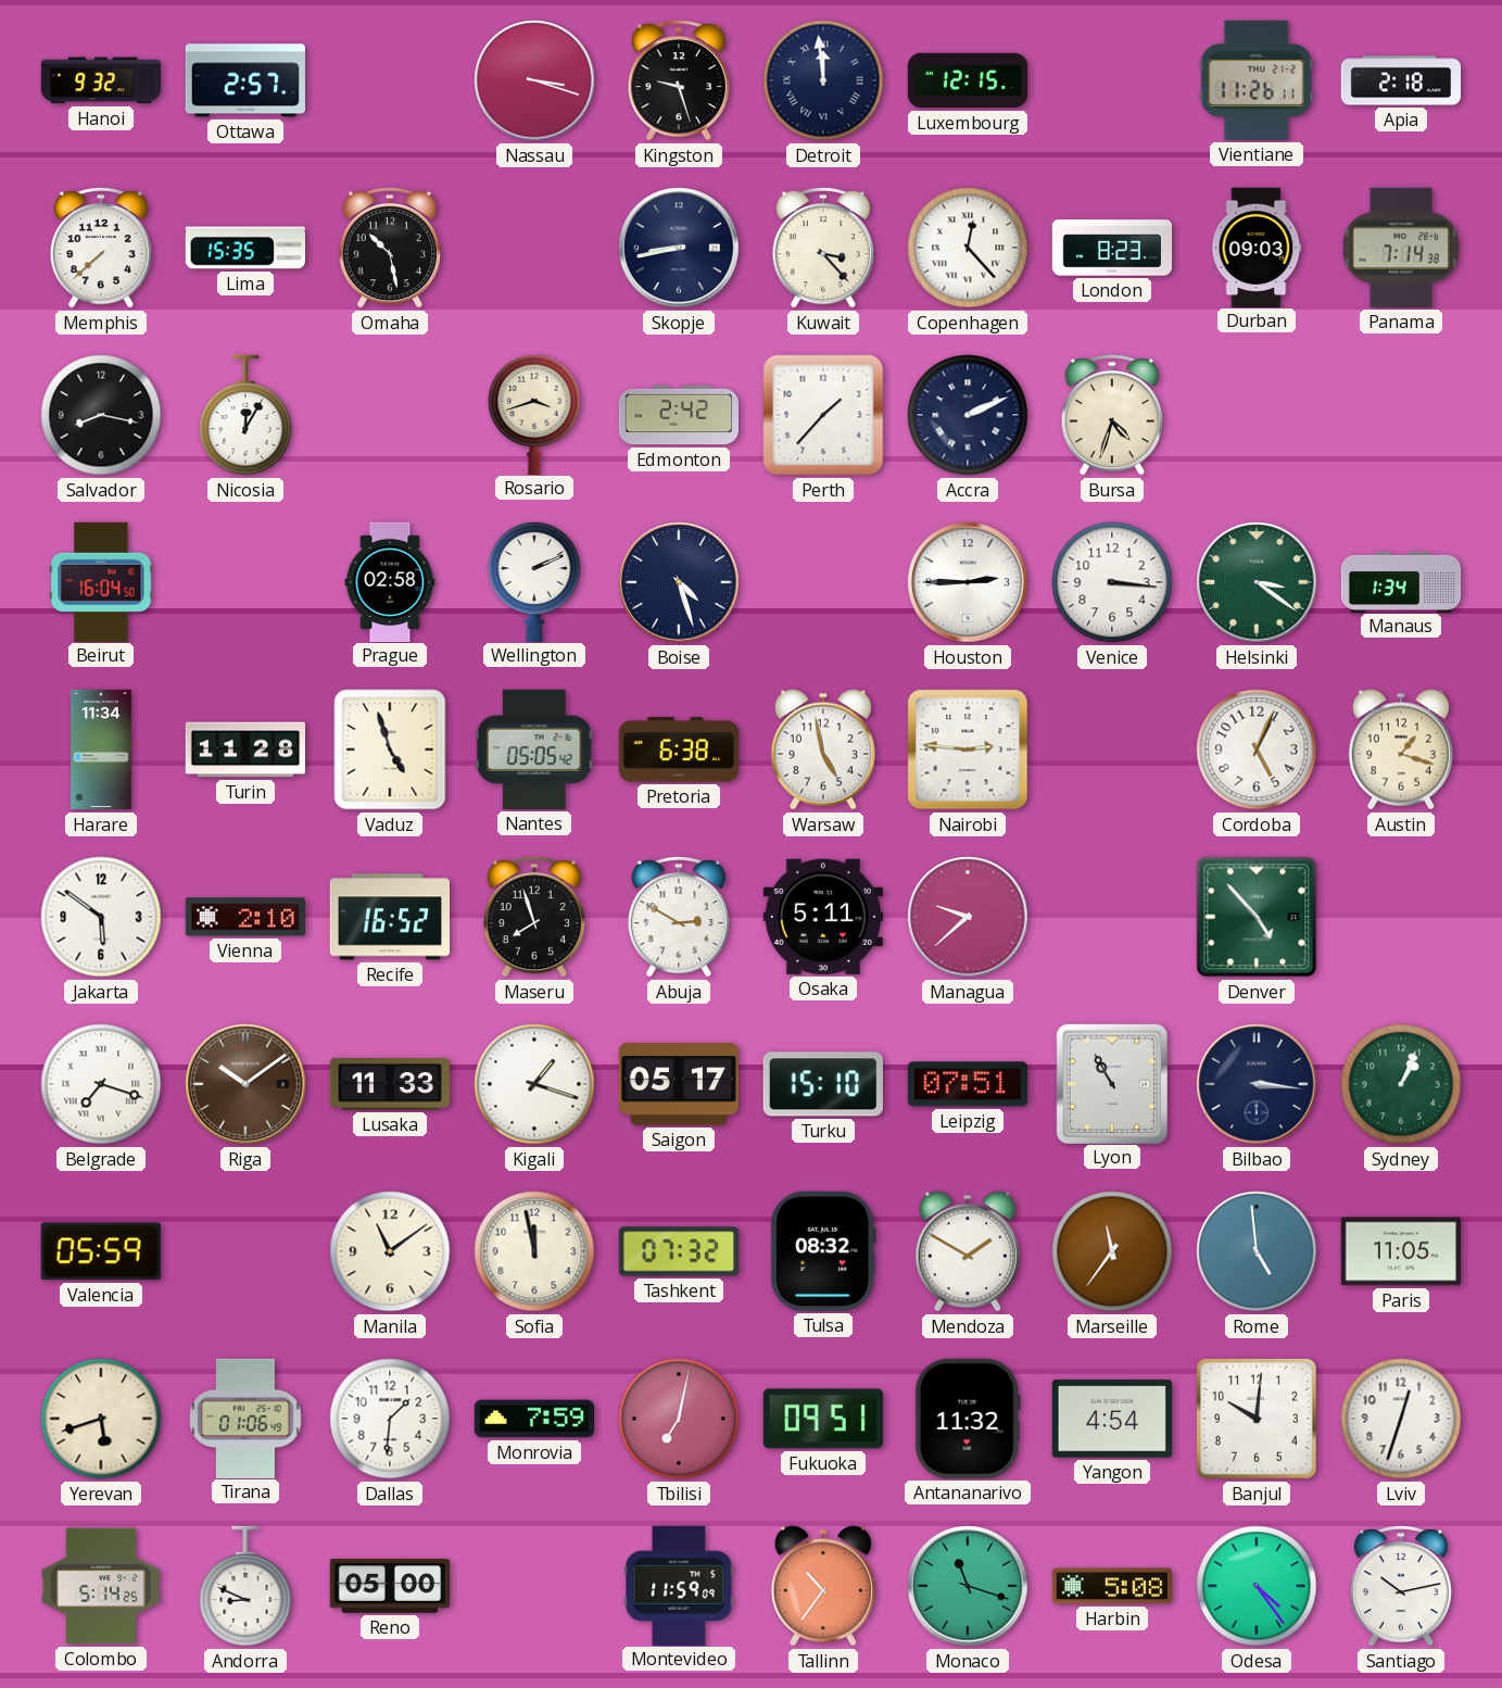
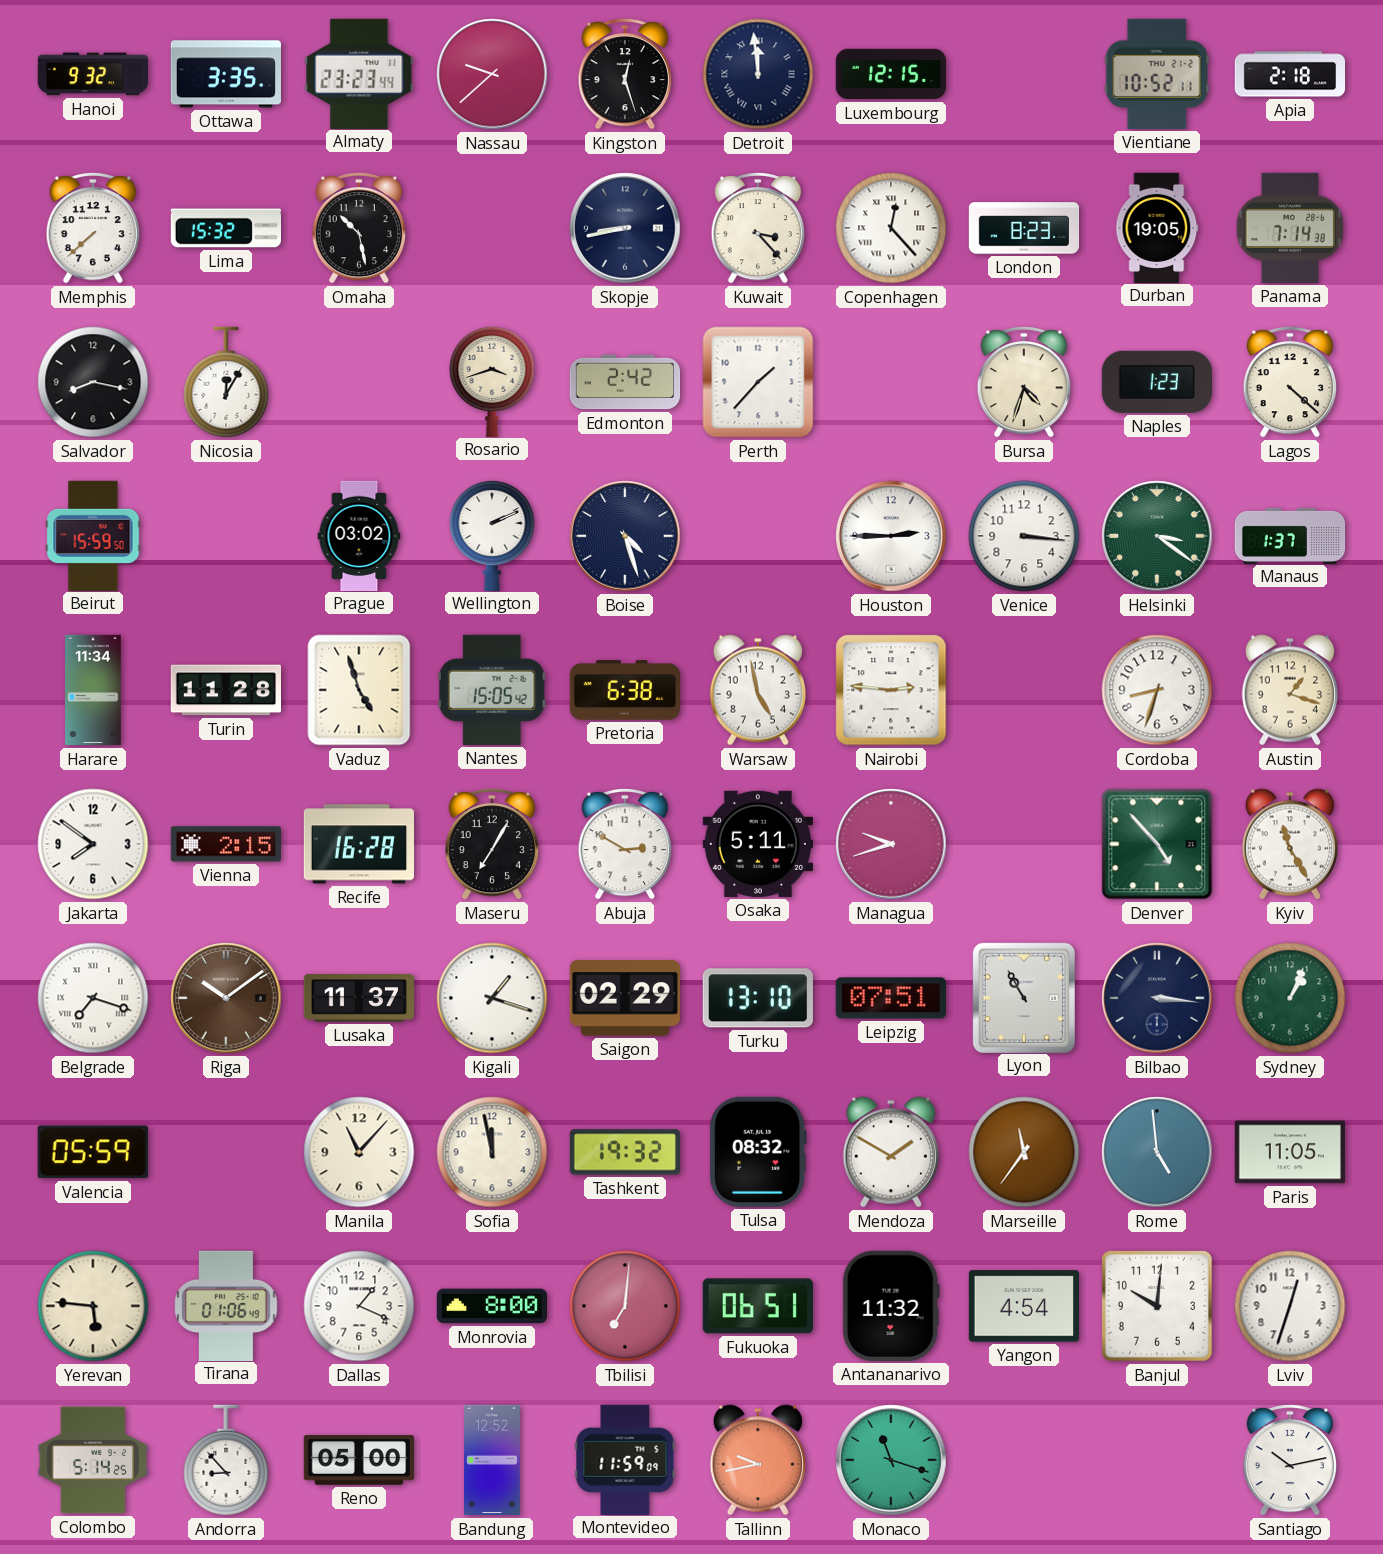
Ottawa: 2:57 -> 3:35 (225, 74)
Almaty: none -> 23:23 (359, 73)
Nassau: 3:18 -> 9:38 (492, 74)
Kingston: 9:27 -> 12:27 (624, 74)
Vientiane: 11:26 -> 10:52 (1157, 74)
Lima: 15:35 -> 15:32 (225, 228)
Durban: 09:03 -> 19:05 (1157, 227)
Accra: 2:11 -> none (968, 415)
Naples: none -> 1:23 (1157, 382)
Lagos: none -> 4:22 (1289, 382)
Beirut: 16:04 -> 15:59 (93, 535)
Prague: 02:58 -> 03:02 (359, 535)
Manaus: 1:34 -> 1:37 (1290, 535)
Nantes: 05:05 -> 15:05 (492, 690)
Cordoba: 5:04 -> 8:33 (1157, 690)
Jakarta: 5:51 -> 7:51 (93, 844)
Vienna: 2:10 -> 2:15 (225, 844)
Recife: 16:52 -> 16:28 (358, 844)
Maseru: 7:57 -> 7:05 (491, 844)
Managua: 9:38 -> 9:42 (891, 844)
Kyiv: none -> 11:25 (1290, 844)
Lusaka: 11:33 -> 11:37 (358, 998)
Saigon: 05:17 -> 02:29 (625, 998)
Turku: 15:10 -> 13:10 (758, 998)
Manila: 11:09 -> 11:07 (359, 1152)
Tashkent: 07:32 -> 19:32 (624, 1152)
Yerevan: 5:42 -> 5:46 (93, 1306)
Dallas: 1:31 -> 1:19 (359, 1306)
Monrovia: 7:59 -> 8:00 (491, 1306)
Tbilisi: 7:02 -> 7:01 (625, 1306)
Fukuoka: 09:51 -> 06:51 (758, 1306)
Andorra: 8:49 -> 8:53 (226, 1460)
Bandung: none -> 12:52 (492, 1460)
Tallinn: 10:36 -> 9:43 (758, 1460)
Harbin: 5:08 -> none (1112, 1586)
Odesa: 4:24 -> none (1257, 1586)
